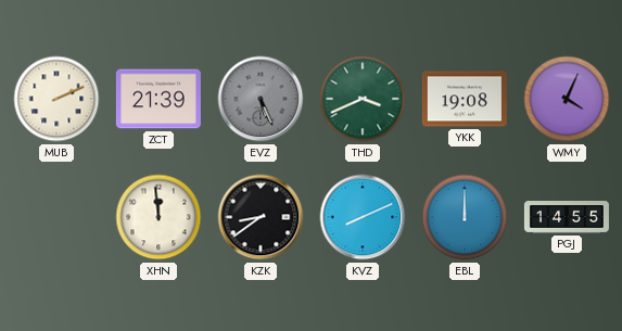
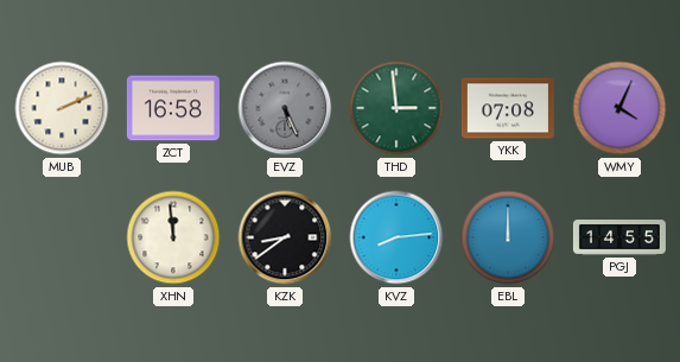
ZCT: 21:39 -> 16:58 (173, 108)
THD: 3:41 -> 2:59 (396, 108)
YKK: 19:08 -> 07:08 (508, 108)
KVZ: 8:11 -> 8:14 (396, 237)
